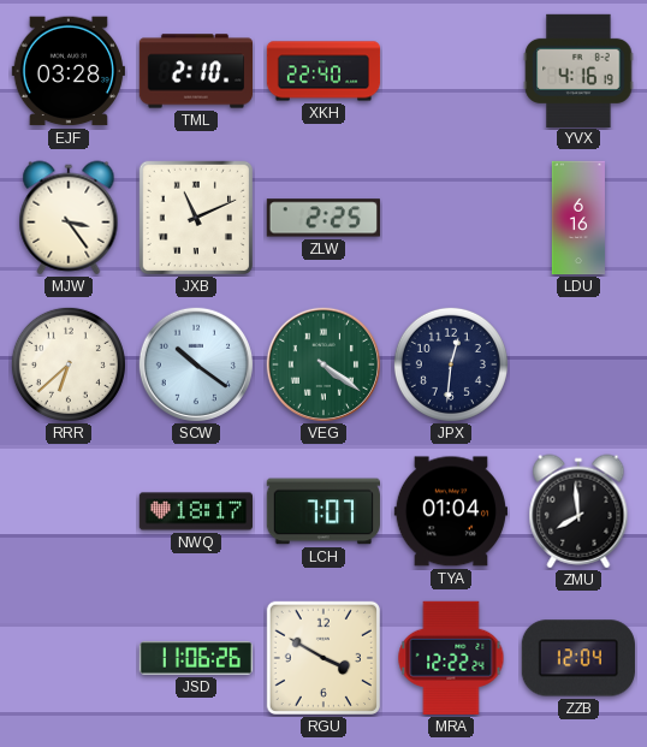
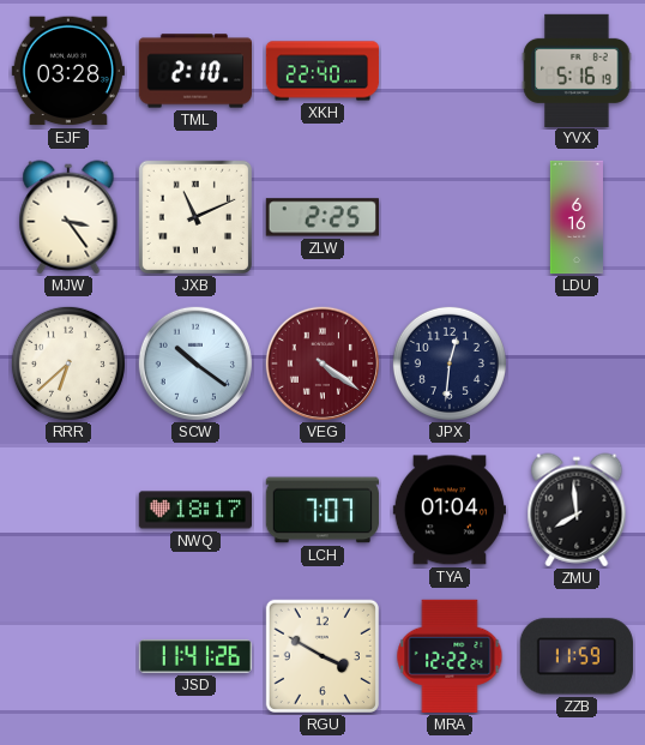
YVX: 4:16 -> 5:16 (577, 70)
VEG dial: green -> burgundy (322, 364)
JSD: 11:06 -> 11:41 (194, 656)
ZZB: 12:04 -> 11:59 (577, 656)
